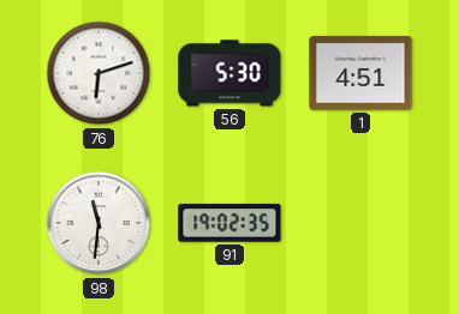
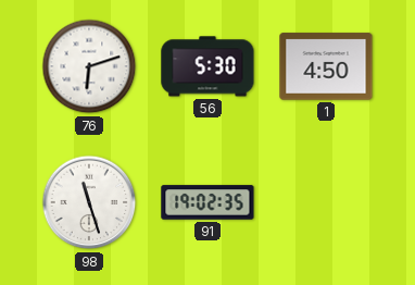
1: 4:51 -> 4:50 (326, 66)
98: 11:31 -> 11:27 (89, 202)
